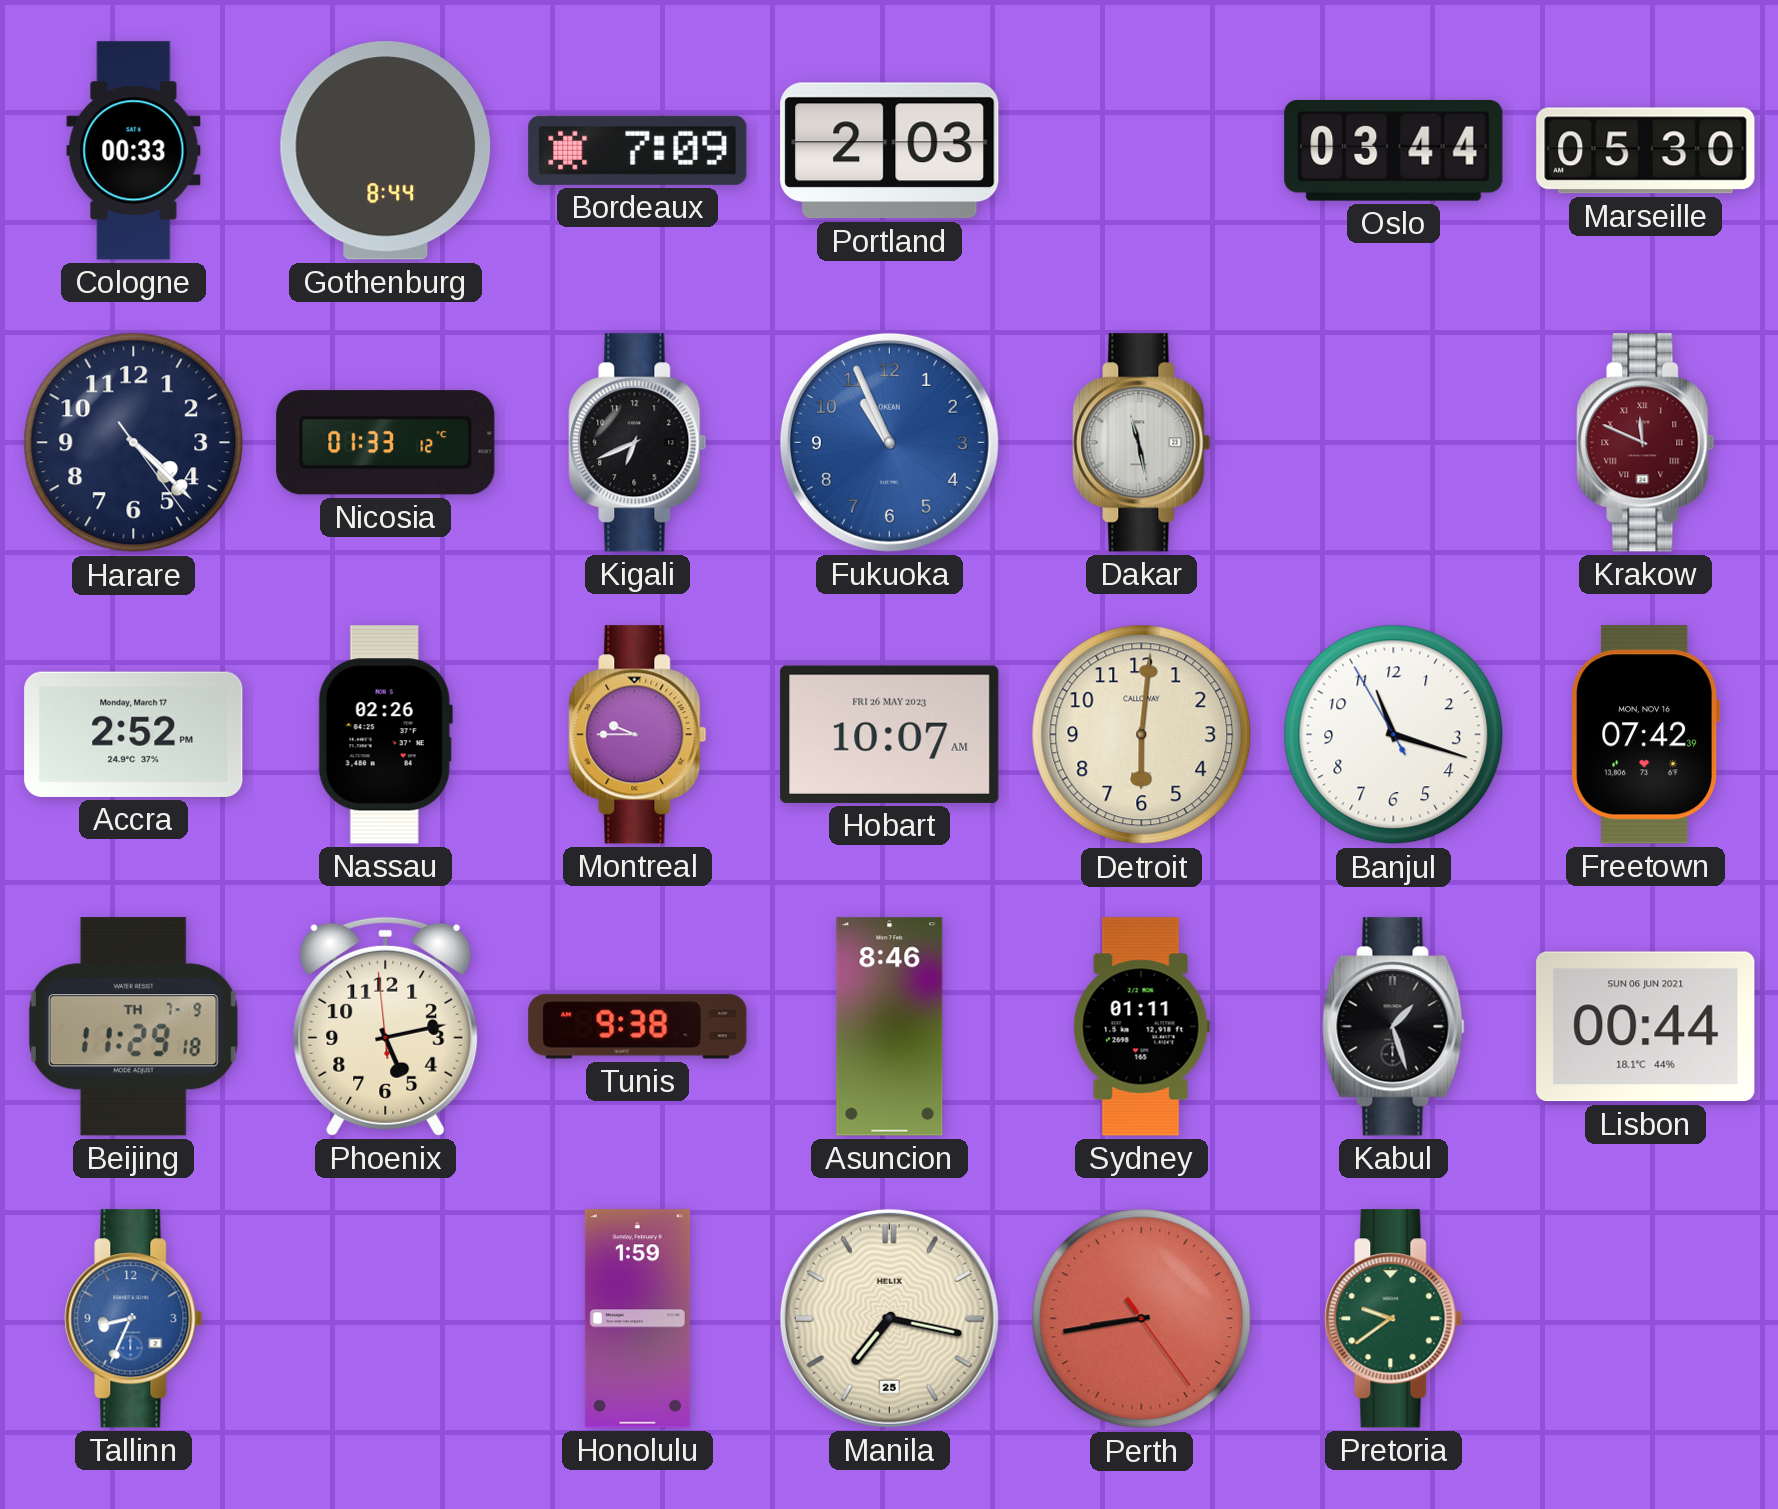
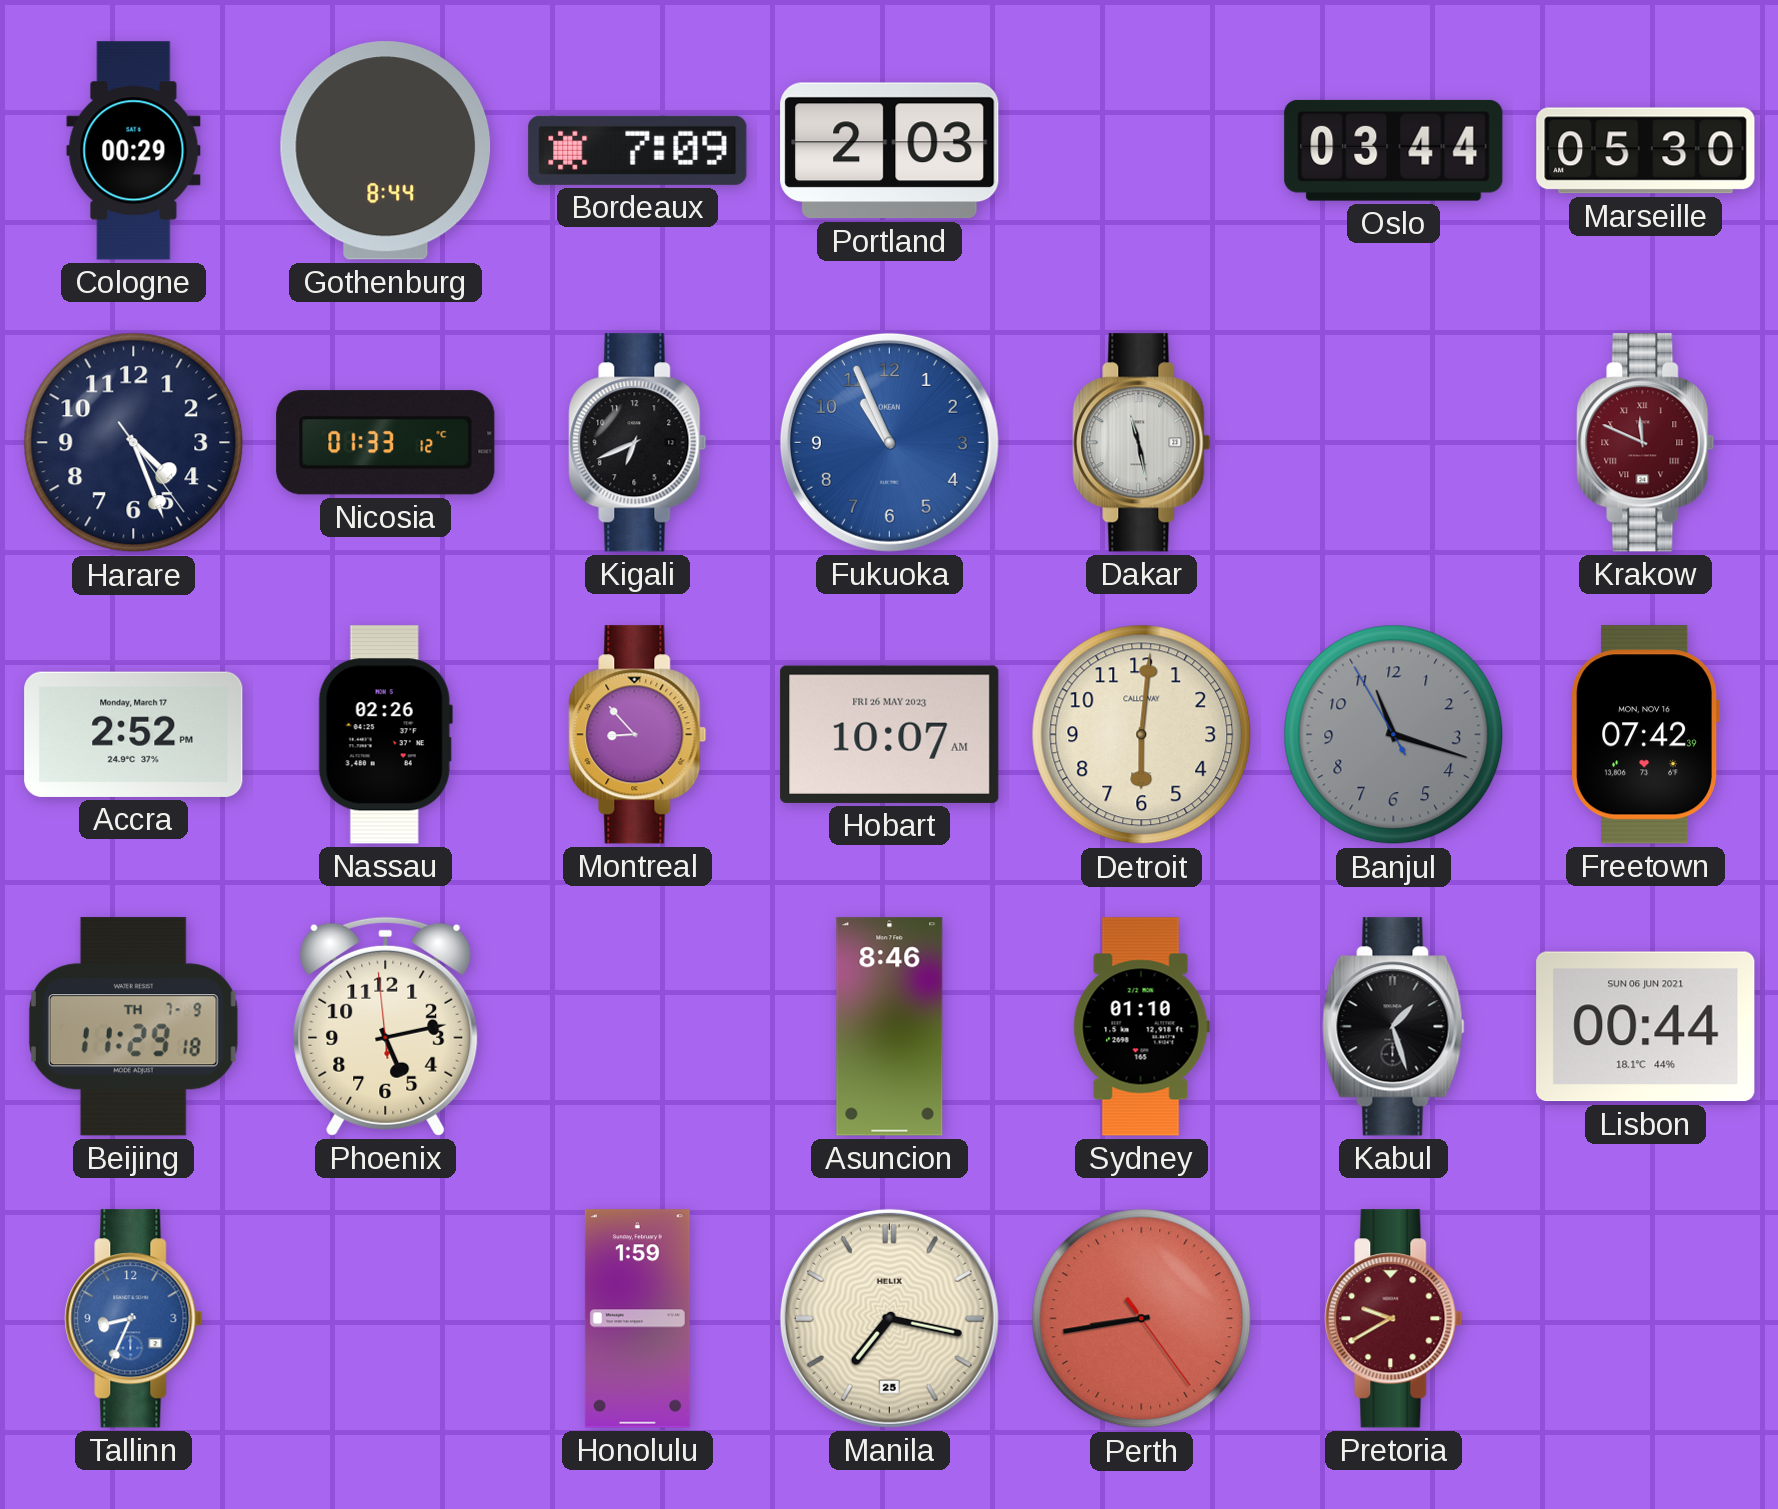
Cologne: 00:33 -> 00:29 (134, 151)
Harare: 4:22 -> 4:26 (134, 443)
Montreal: 9:45 -> 8:53 (638, 735)
Banjul dial: white -> grey (1394, 735)
Tunis: 9:38 -> none (638, 1027)
Sydney: 01:11 -> 01:10 (1141, 1027)
Pretoria: 9:39 -> 9:40 (1394, 1319)
Pretoria dial: green -> burgundy (1394, 1319)
